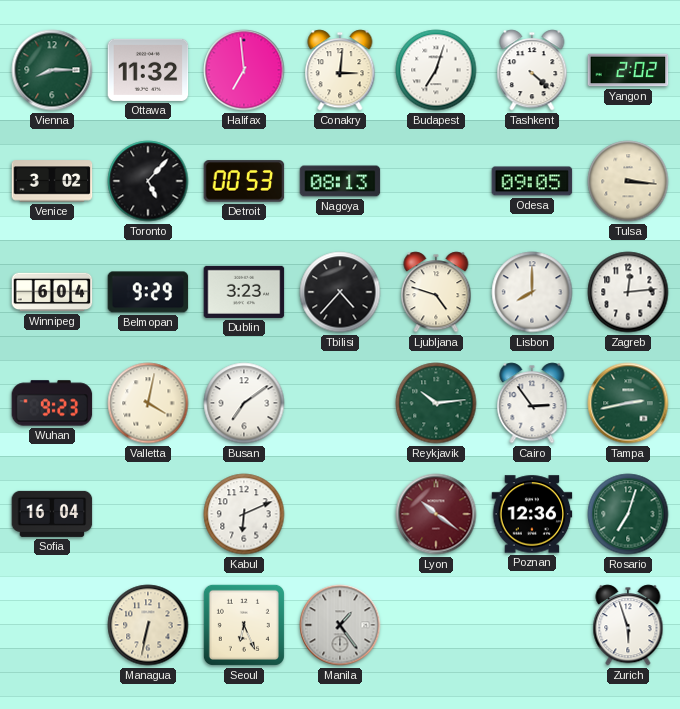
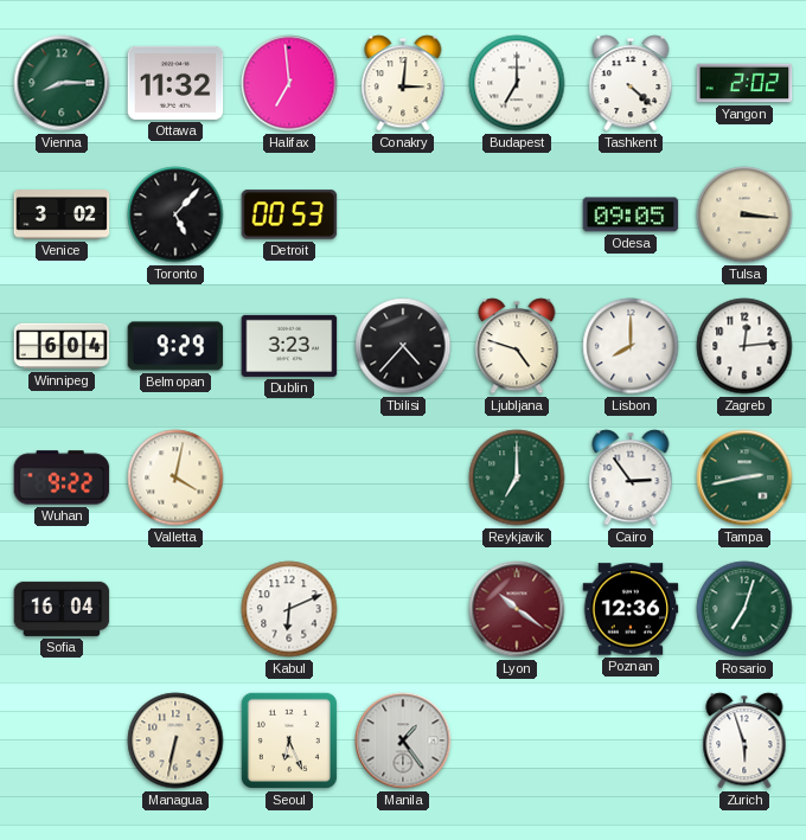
Budapest: 7:03 -> 7:00 (517, 83)
Nagoya: 08:13 -> none (340, 181)
Wuhan: 9:23 -> 9:22 (62, 477)
Busan: 7:09 -> none (244, 403)
Reykjavik: 10:14 -> 7:00 (517, 477)
